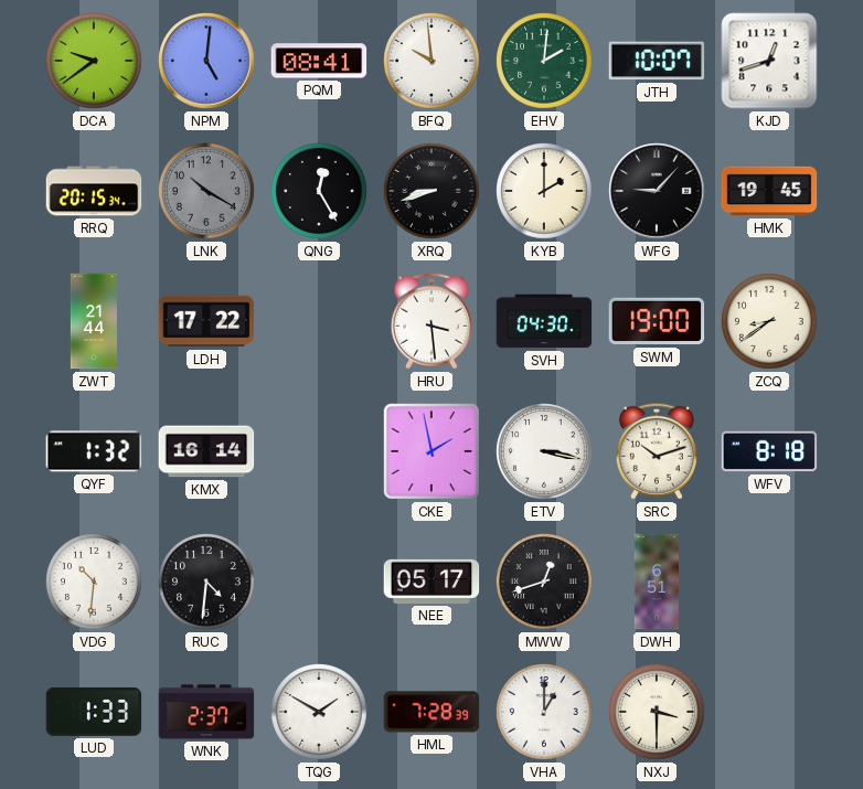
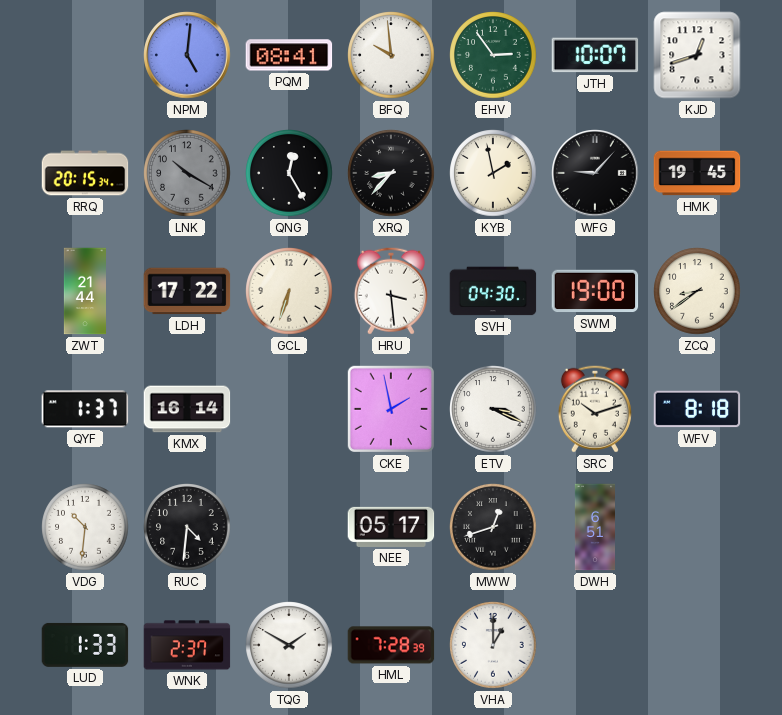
DCA: 9:39 -> none (94, 61)
EHV: 2:01 -> 2:54 (493, 55)
XRQ: 8:42 -> 8:37 (391, 173)
KYB: 2:00 -> 1:58 (493, 173)
GCL: none -> 6:33 (289, 291)
QYF: 1:32 -> 1:37 (85, 409)
ETV: 3:17 -> 3:19 (493, 409)
NXJ: 3:30 -> none (657, 712)
